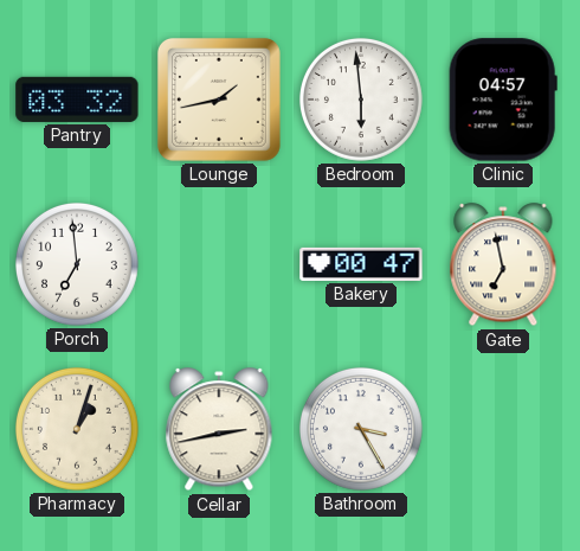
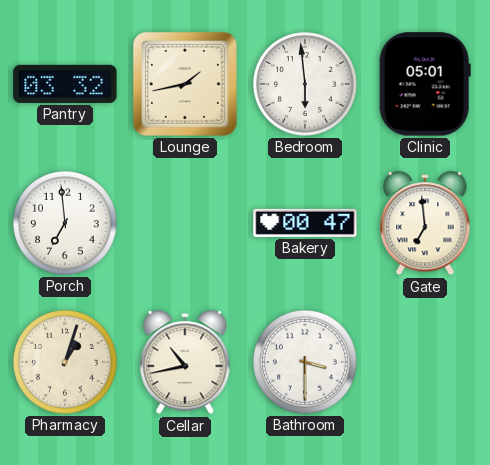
Clinic: 04:57 -> 05:01 (425, 84)
Gate: 6:58 -> 6:59 (425, 224)
Cellar: 2:43 -> 10:43 (185, 363)
Bathroom: 3:25 -> 3:30 (305, 362)
